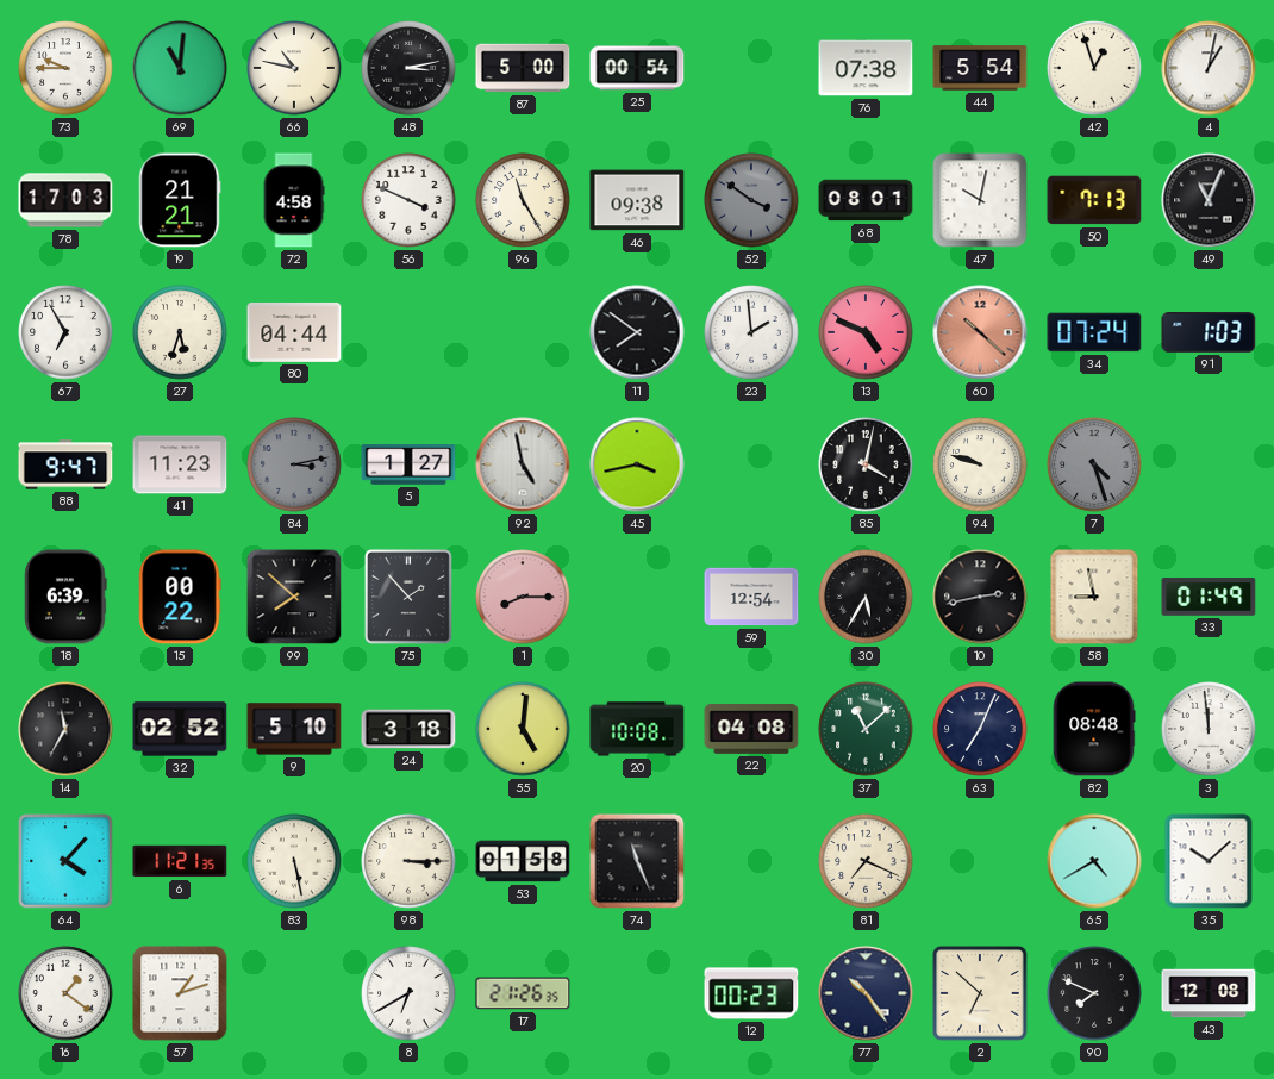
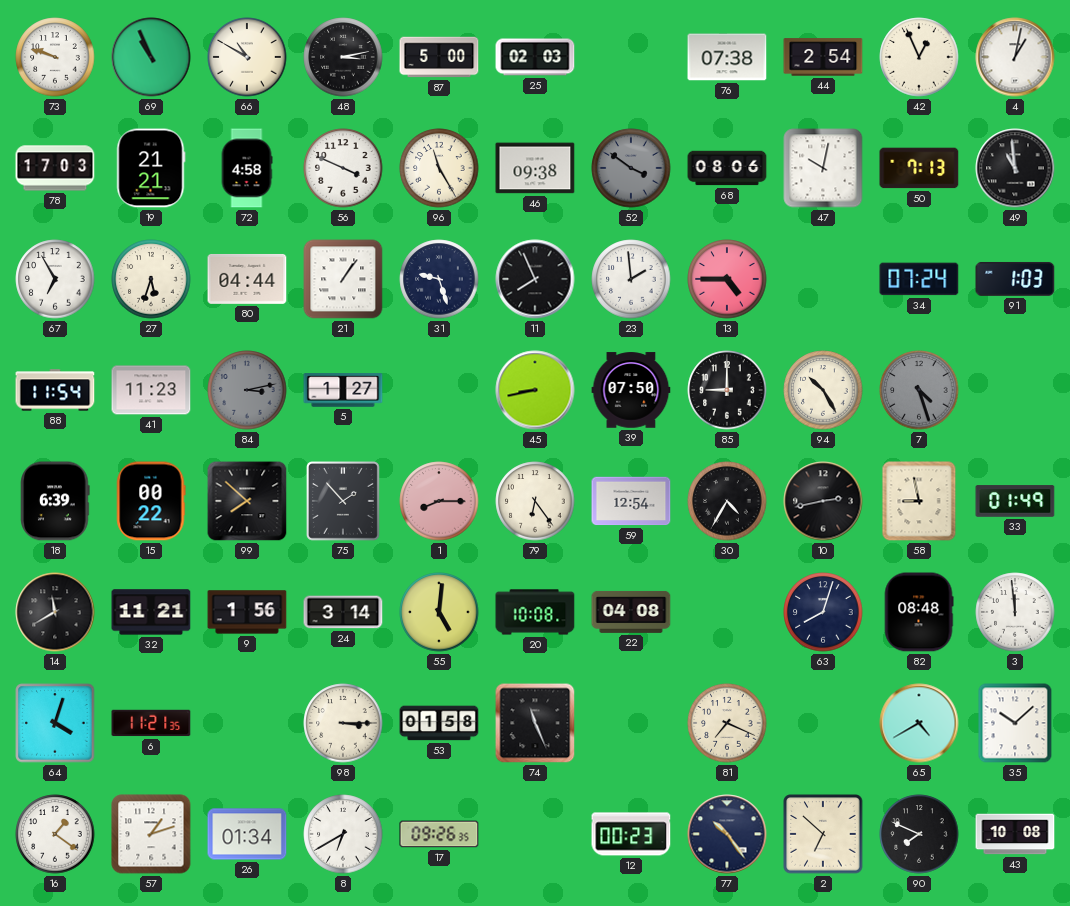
73: 9:45 -> 9:48 (55, 57)
69: 11:01 -> 10:56 (151, 57)
66: 10:47 -> 10:50 (247, 57)
25: 00:54 -> 02:03 (535, 57)
44: 5:54 -> 2:54 (823, 57)
42: 12:57 -> 12:56 (919, 57)
68: 08:01 -> 08:06 (727, 168)
49: 11:04 -> 10:59 (1015, 168)
21: none -> 1:06 (343, 279)
31: none -> 9:27 (439, 279)
11: 7:51 -> 7:56 (535, 279)
13: 4:49 -> 4:45 (727, 279)
60: 10:22 -> none (980, 332)
88: 9:47 -> 11:54 (55, 390)
92: 4:58 -> none (523, 464)
45: 3:43 -> 8:43 (535, 390)
39: none -> 07:50 (631, 390)
85: 4:02 -> 9:00 (727, 390)
94: 9:48 -> 10:25 (823, 390)
79: none -> 6:24 (535, 501)
30: 5:35 -> 4:35 (727, 501)
14: 11:35 -> 11:40 (55, 612)
32: 02:52 -> 11:21 (151, 612)
9: 5:10 -> 1:56 (247, 612)
24: 3:18 -> 3:14 (343, 612)
37: 11:08 -> none (866, 729)
63: 7:04 -> 8:03 (823, 612)
64: 4:07 -> 4:03 (55, 723)
83: 5:28 -> none (294, 861)
26: none -> 01:34 (247, 834)
17: 21:26 -> 09:26 (439, 834)
43: 12:08 -> 10:08 (1015, 834)
